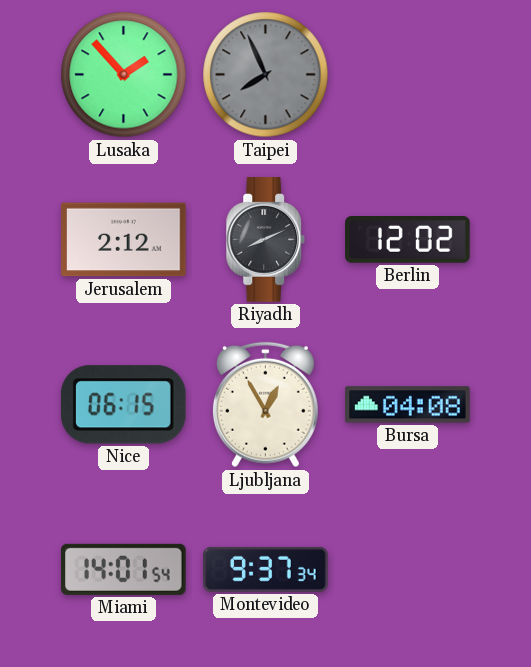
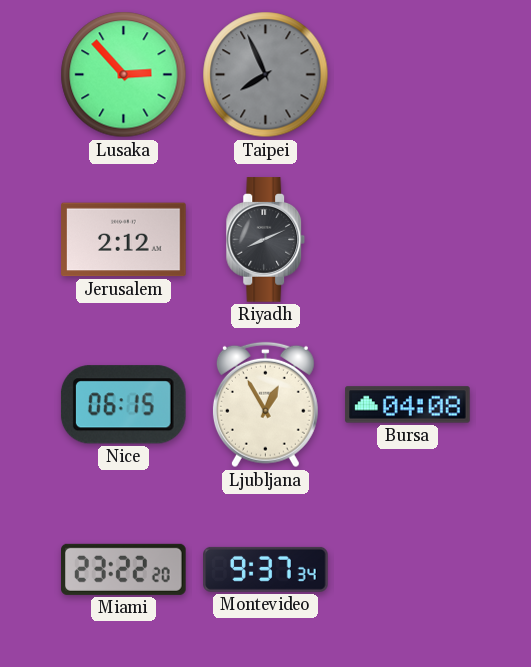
Lusaka: 1:53 -> 2:53 (124, 75)
Berlin: 12:02 -> none (408, 240)
Miami: 14:01 -> 23:22 (124, 569)
